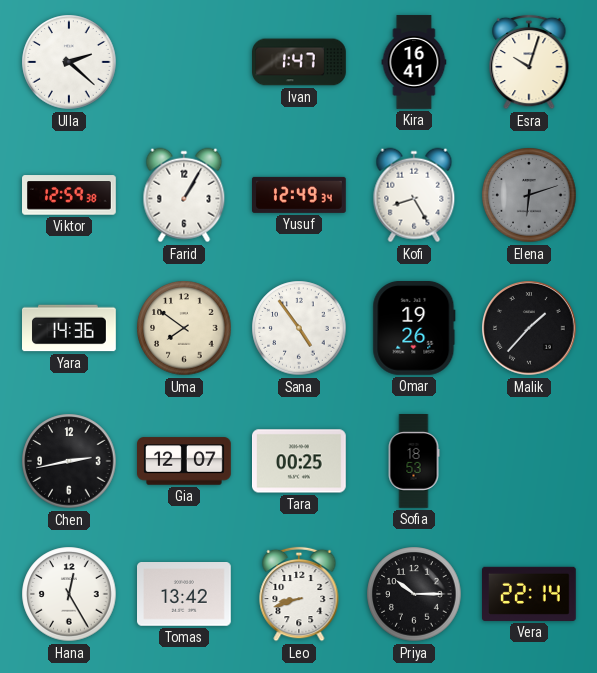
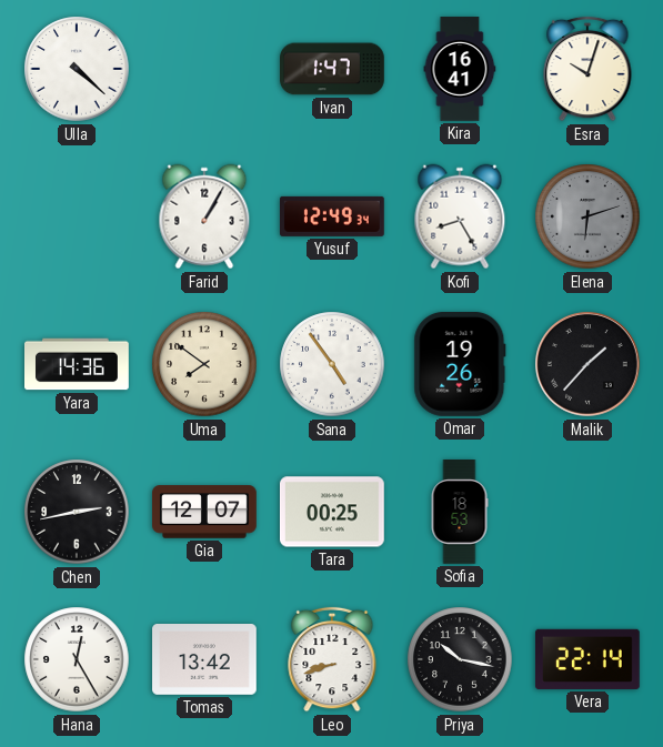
Ulla: 2:22 -> 4:22 (77, 69)
Viktor: 12:59 -> none (70, 195)
Priya: 10:15 -> 10:17 (460, 659)
